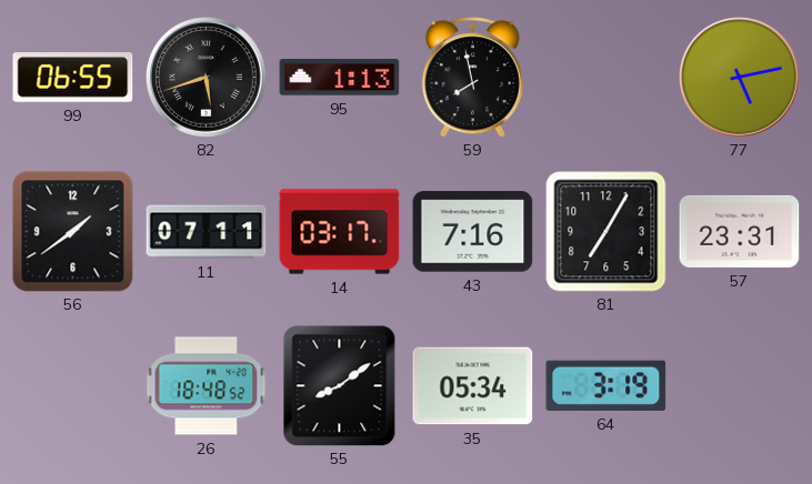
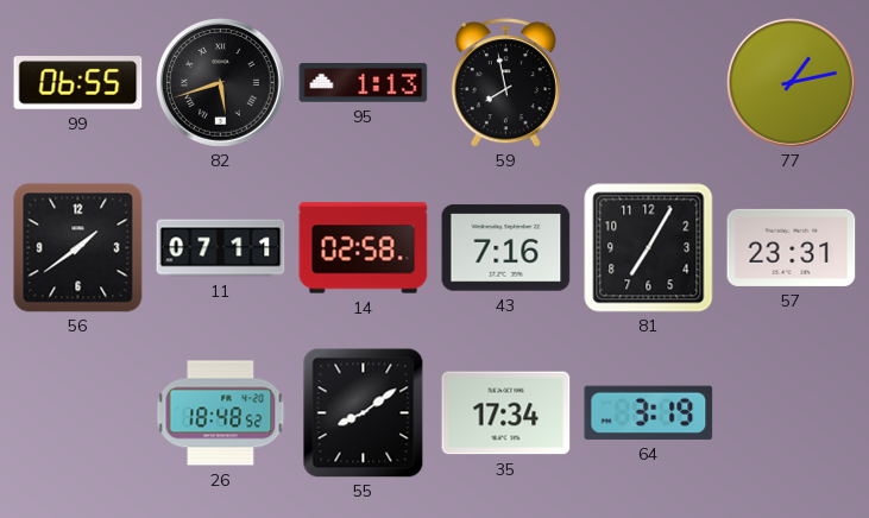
77: 5:13 -> 1:13 (792, 83)
14: 03:17 -> 02:58 (364, 248)
35: 05:34 -> 17:34 (506, 413)
